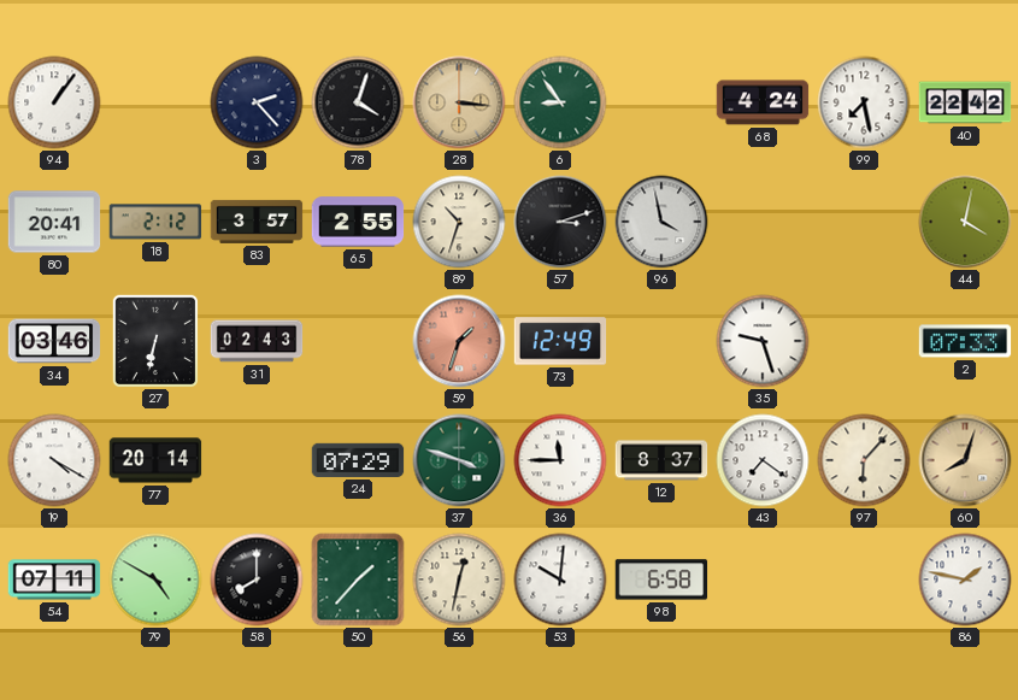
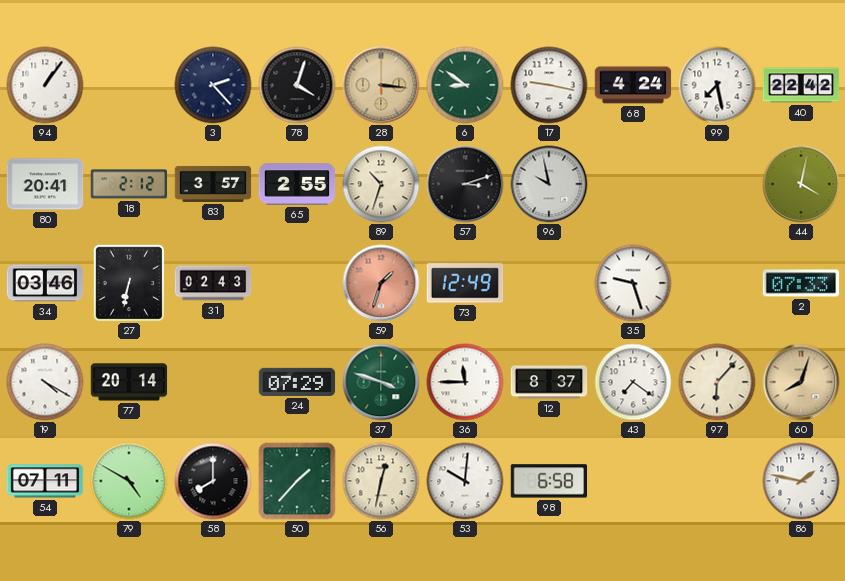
6: 8:54 -> 8:51 (465, 85)
17: none -> 9:17 (549, 85)
96: 3:58 -> 9:58 (549, 184)
